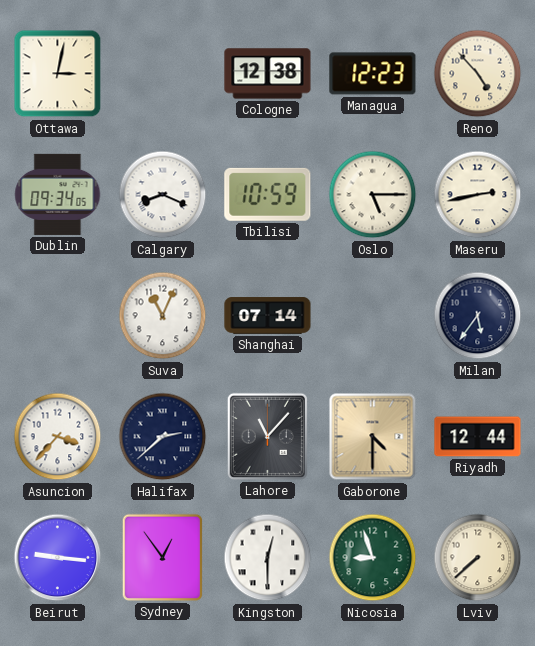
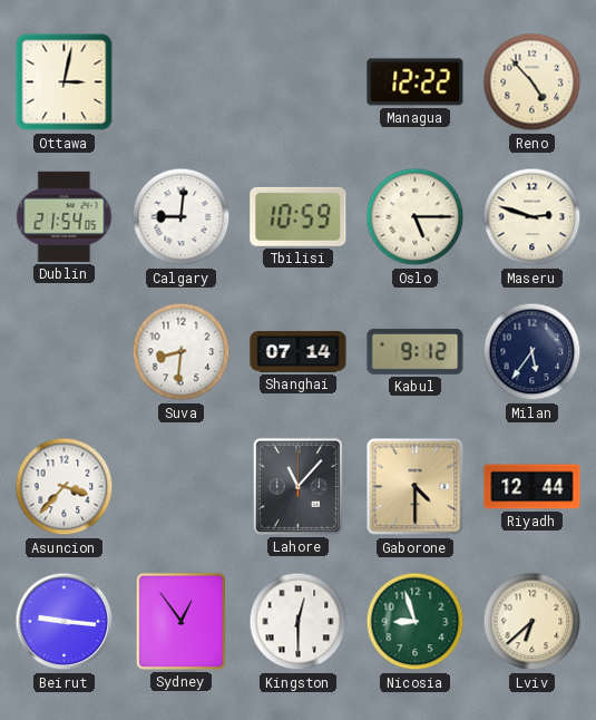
Cologne: 12:38 -> none (268, 74)
Managua: 12:23 -> 12:22 (416, 82)
Dublin: 09:34 -> 21:54 (65, 216)
Calgary: 8:19 -> 9:01 (182, 217)
Maseru: 2:43 -> 2:48 (533, 217)
Suva: 11:04 -> 8:31 (182, 352)
Kabul: none -> 9:12 (416, 351)
Halifax: 2:38 -> none (163, 437)
Lviv: 7:38 -> 6:38 (533, 622)
